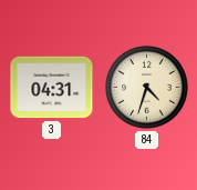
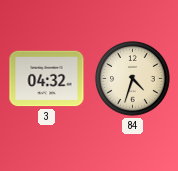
3: 04:31 -> 04:32 (47, 79)
